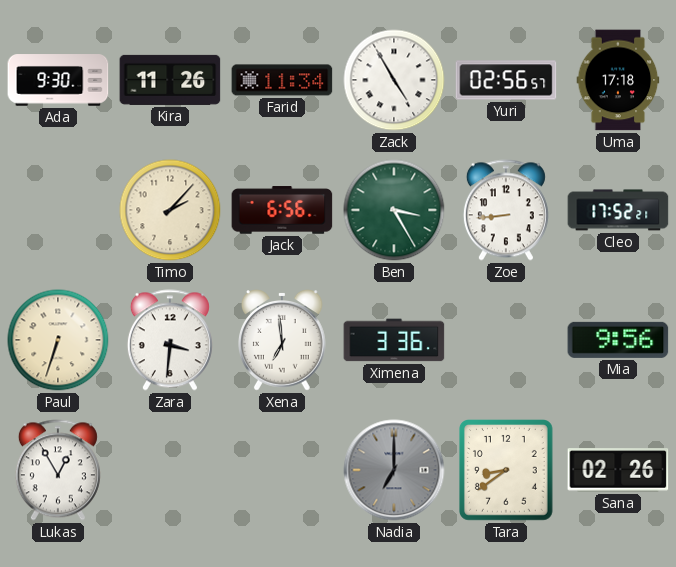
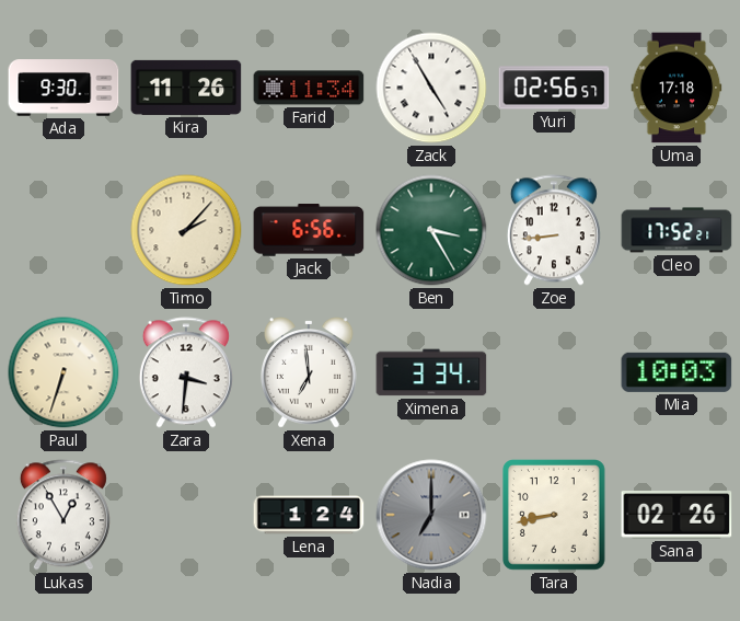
Ximena: 3:36 -> 3:34 (431, 372)
Mia: 9:56 -> 10:03 (677, 372)
Lena: none -> 1:24 (309, 515)
Tara: 8:39 -> 8:43 (555, 516)
